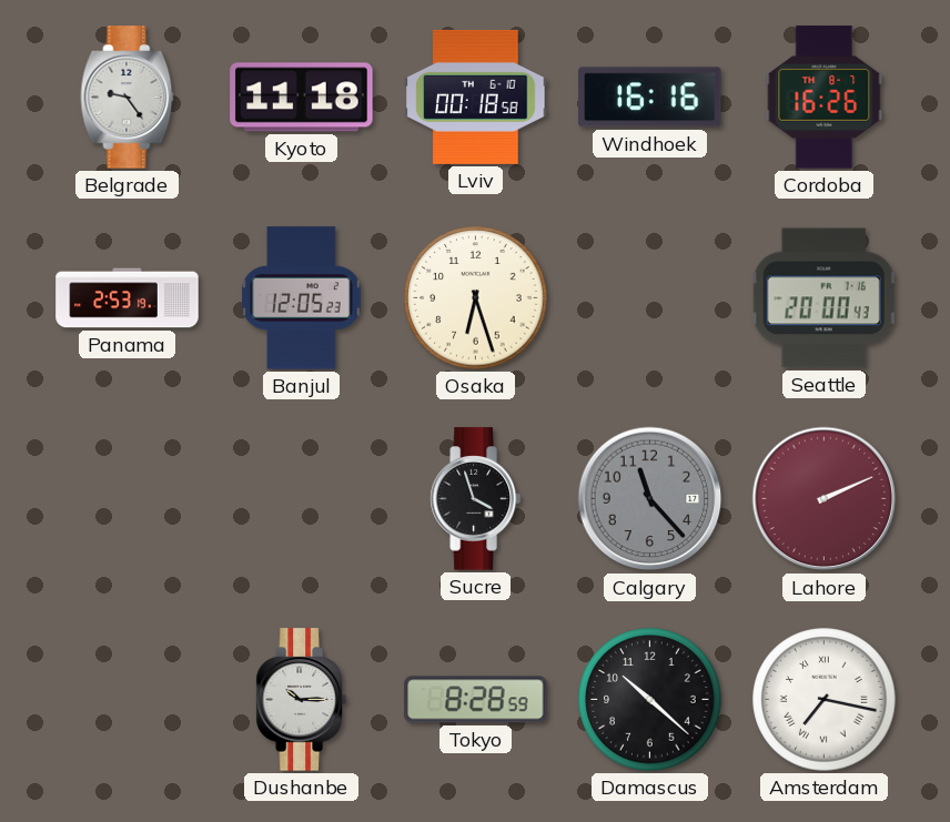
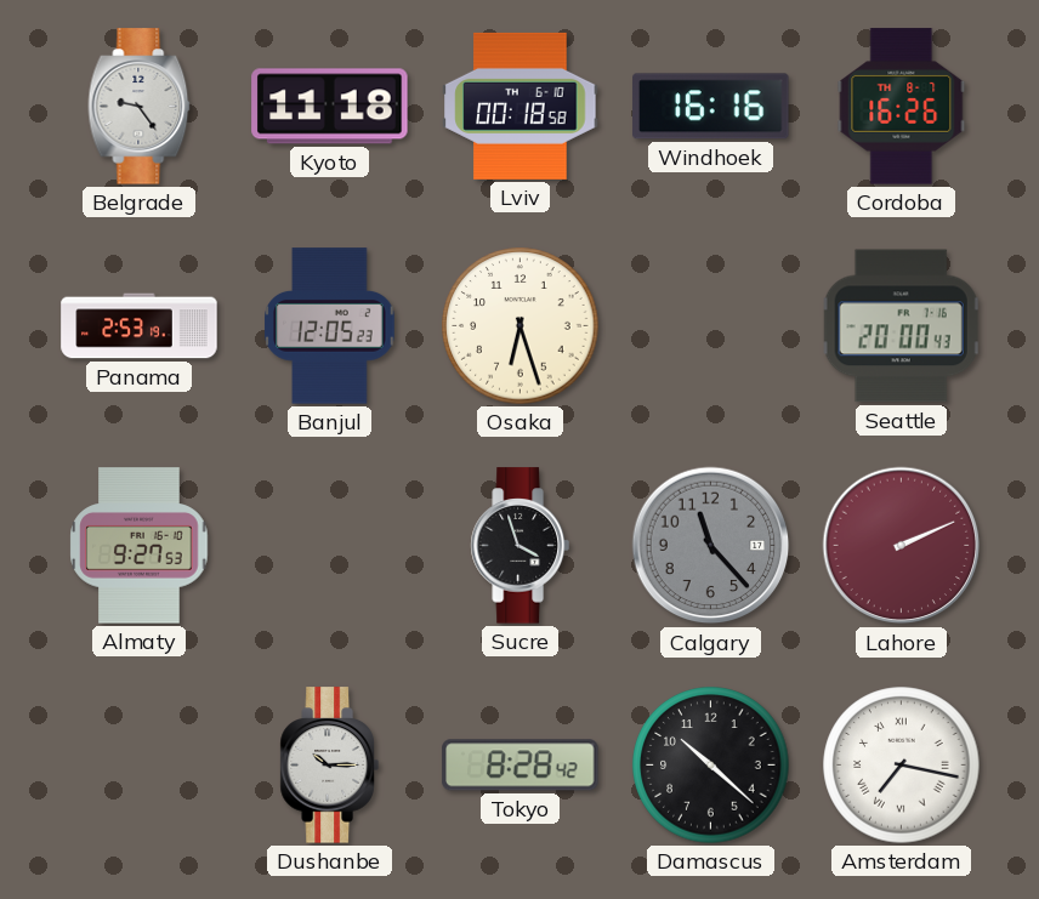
Almaty: none -> 9:27 (140, 546)
Tokyo: 8:28:59 -> 8:28:42 (521, 766)
